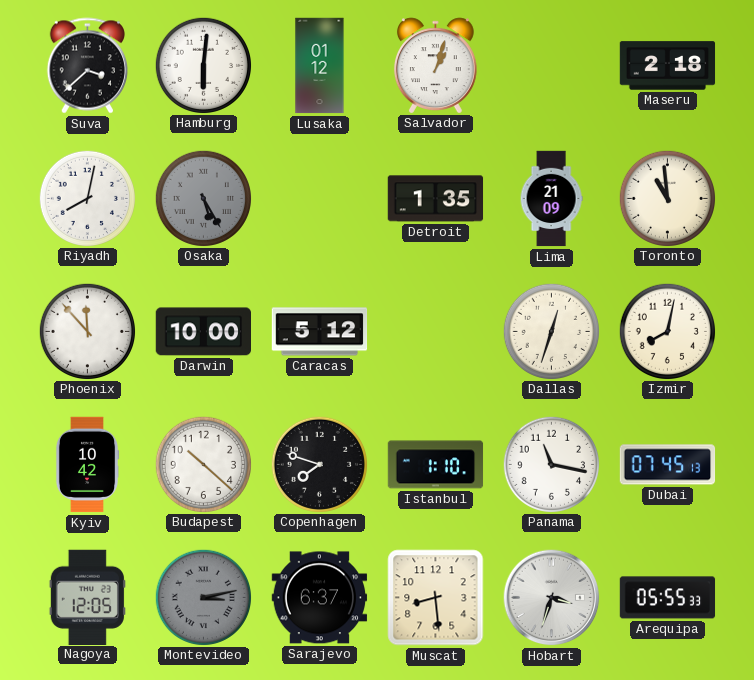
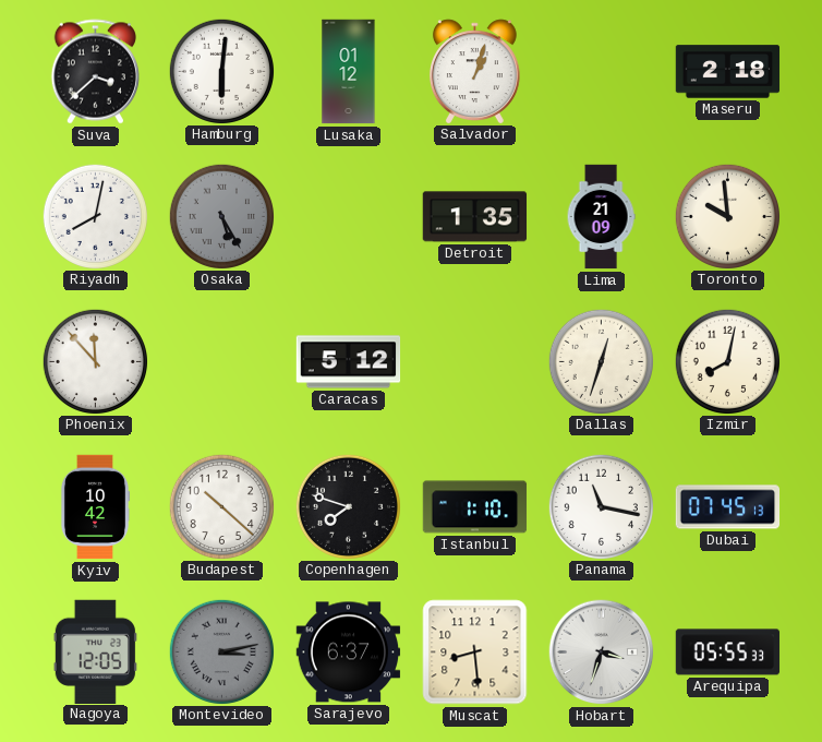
Toronto: 10:59 -> 9:59 (727, 216)
Darwin: 10:00 -> none (203, 332)
